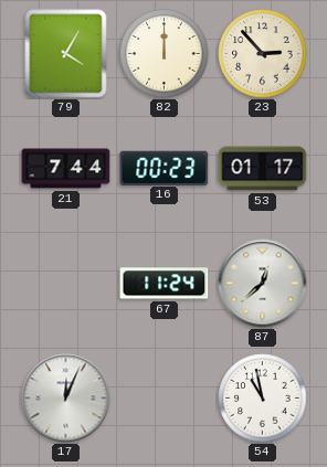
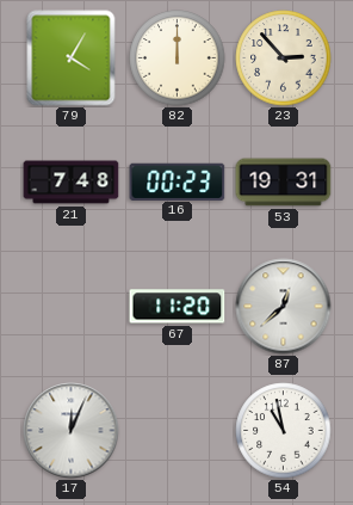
21: 7:44 -> 7:48 (72, 183)
53: 01:17 -> 19:31 (284, 183)
67: 11:24 -> 11:20 (178, 307)
